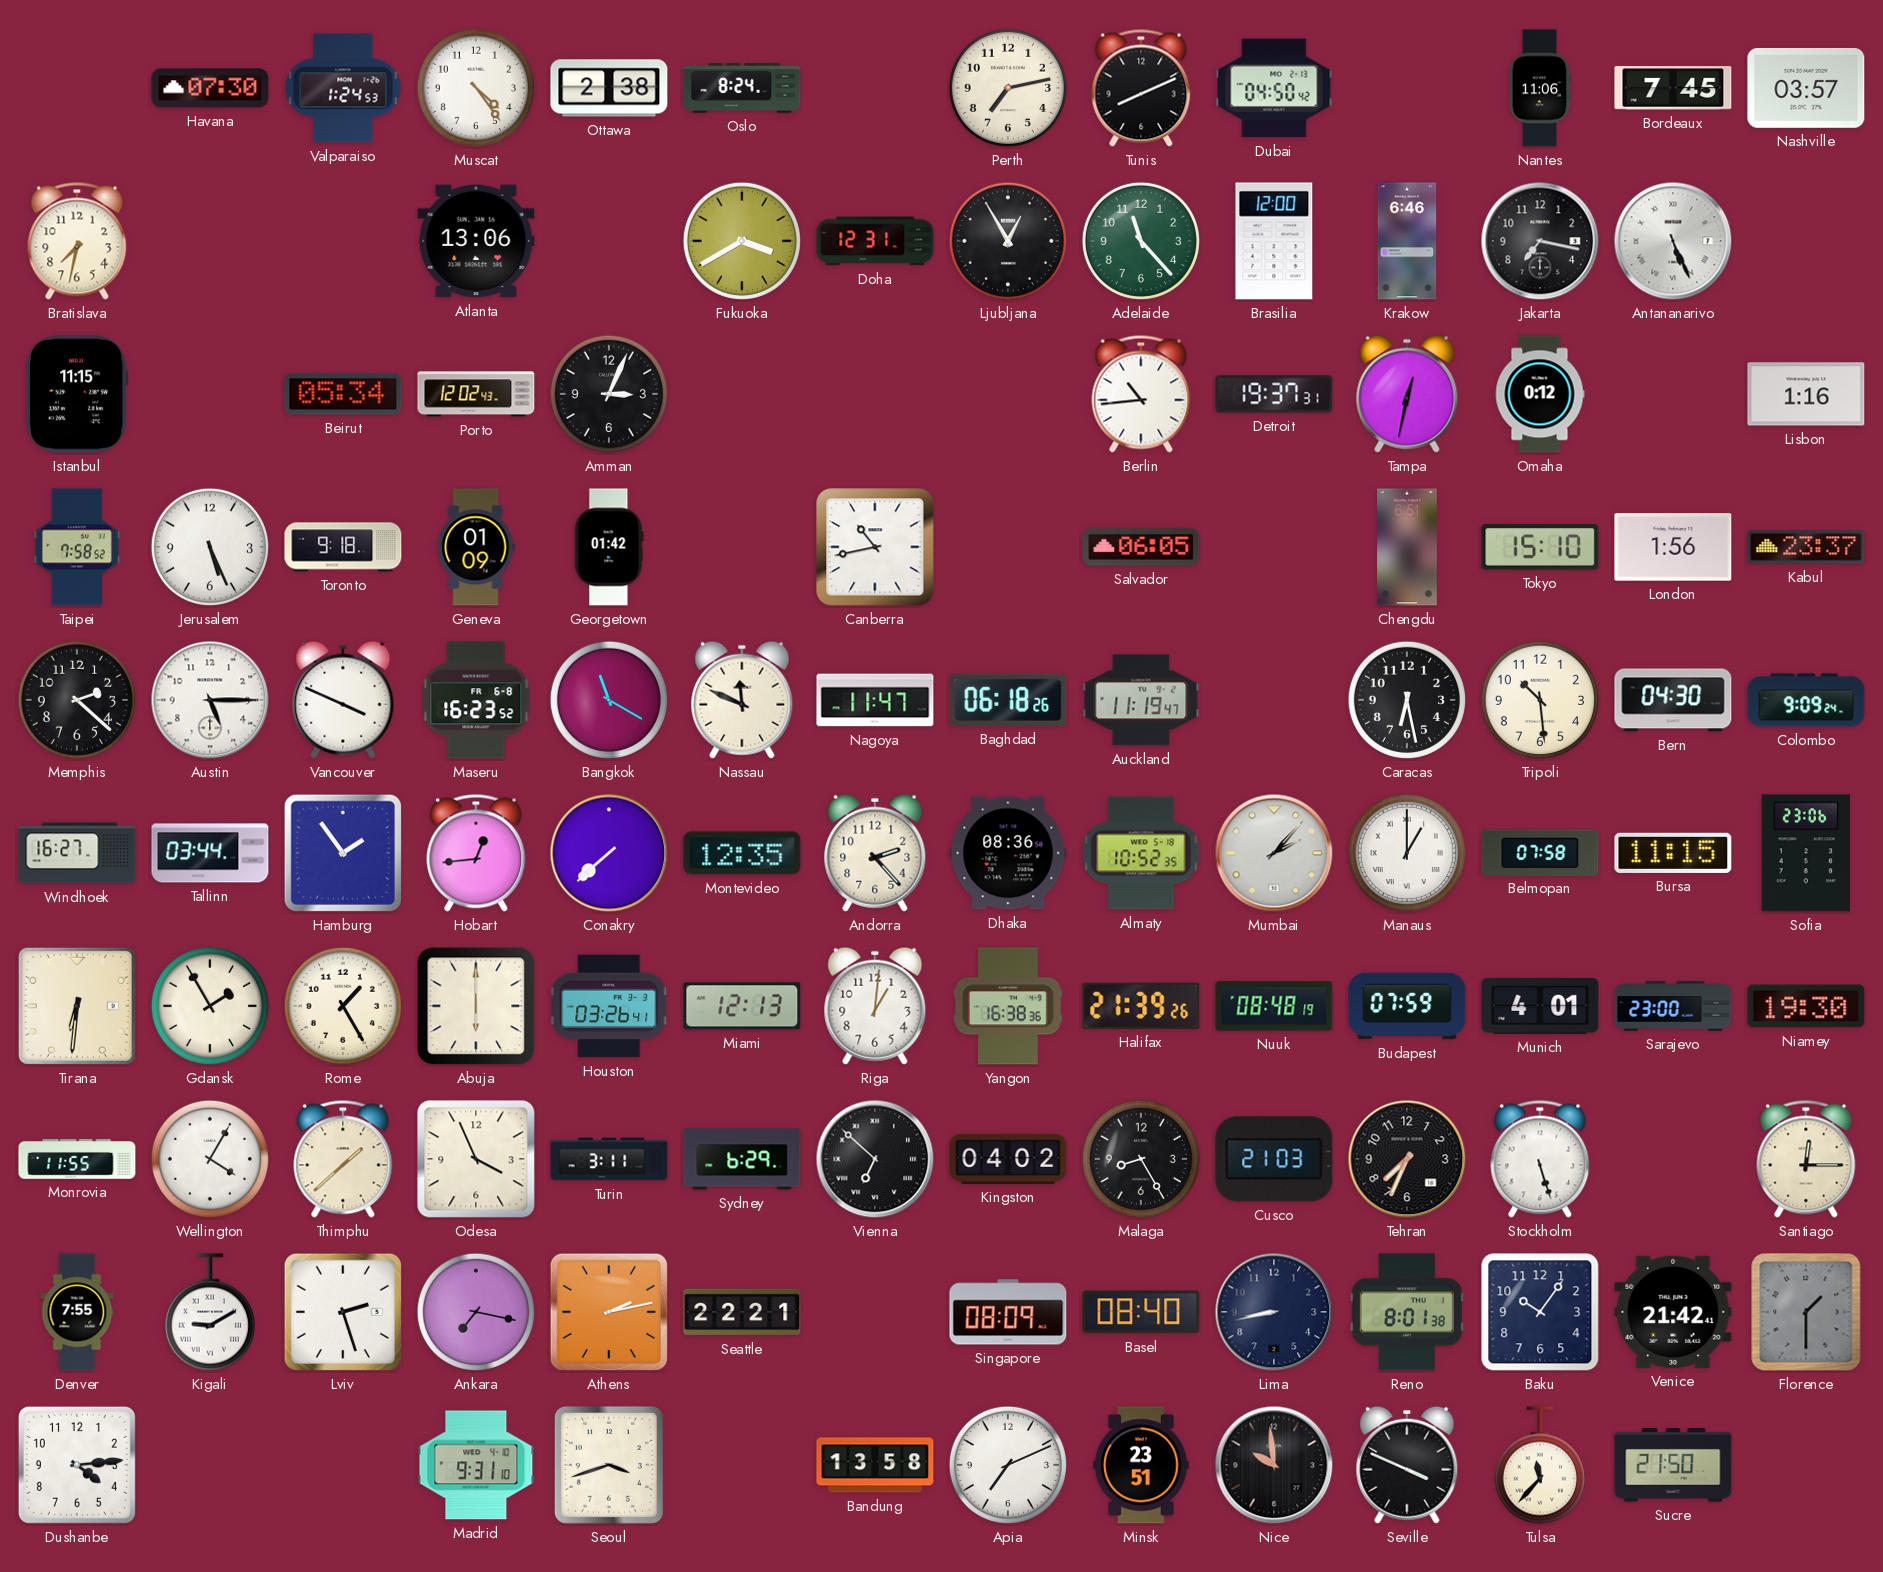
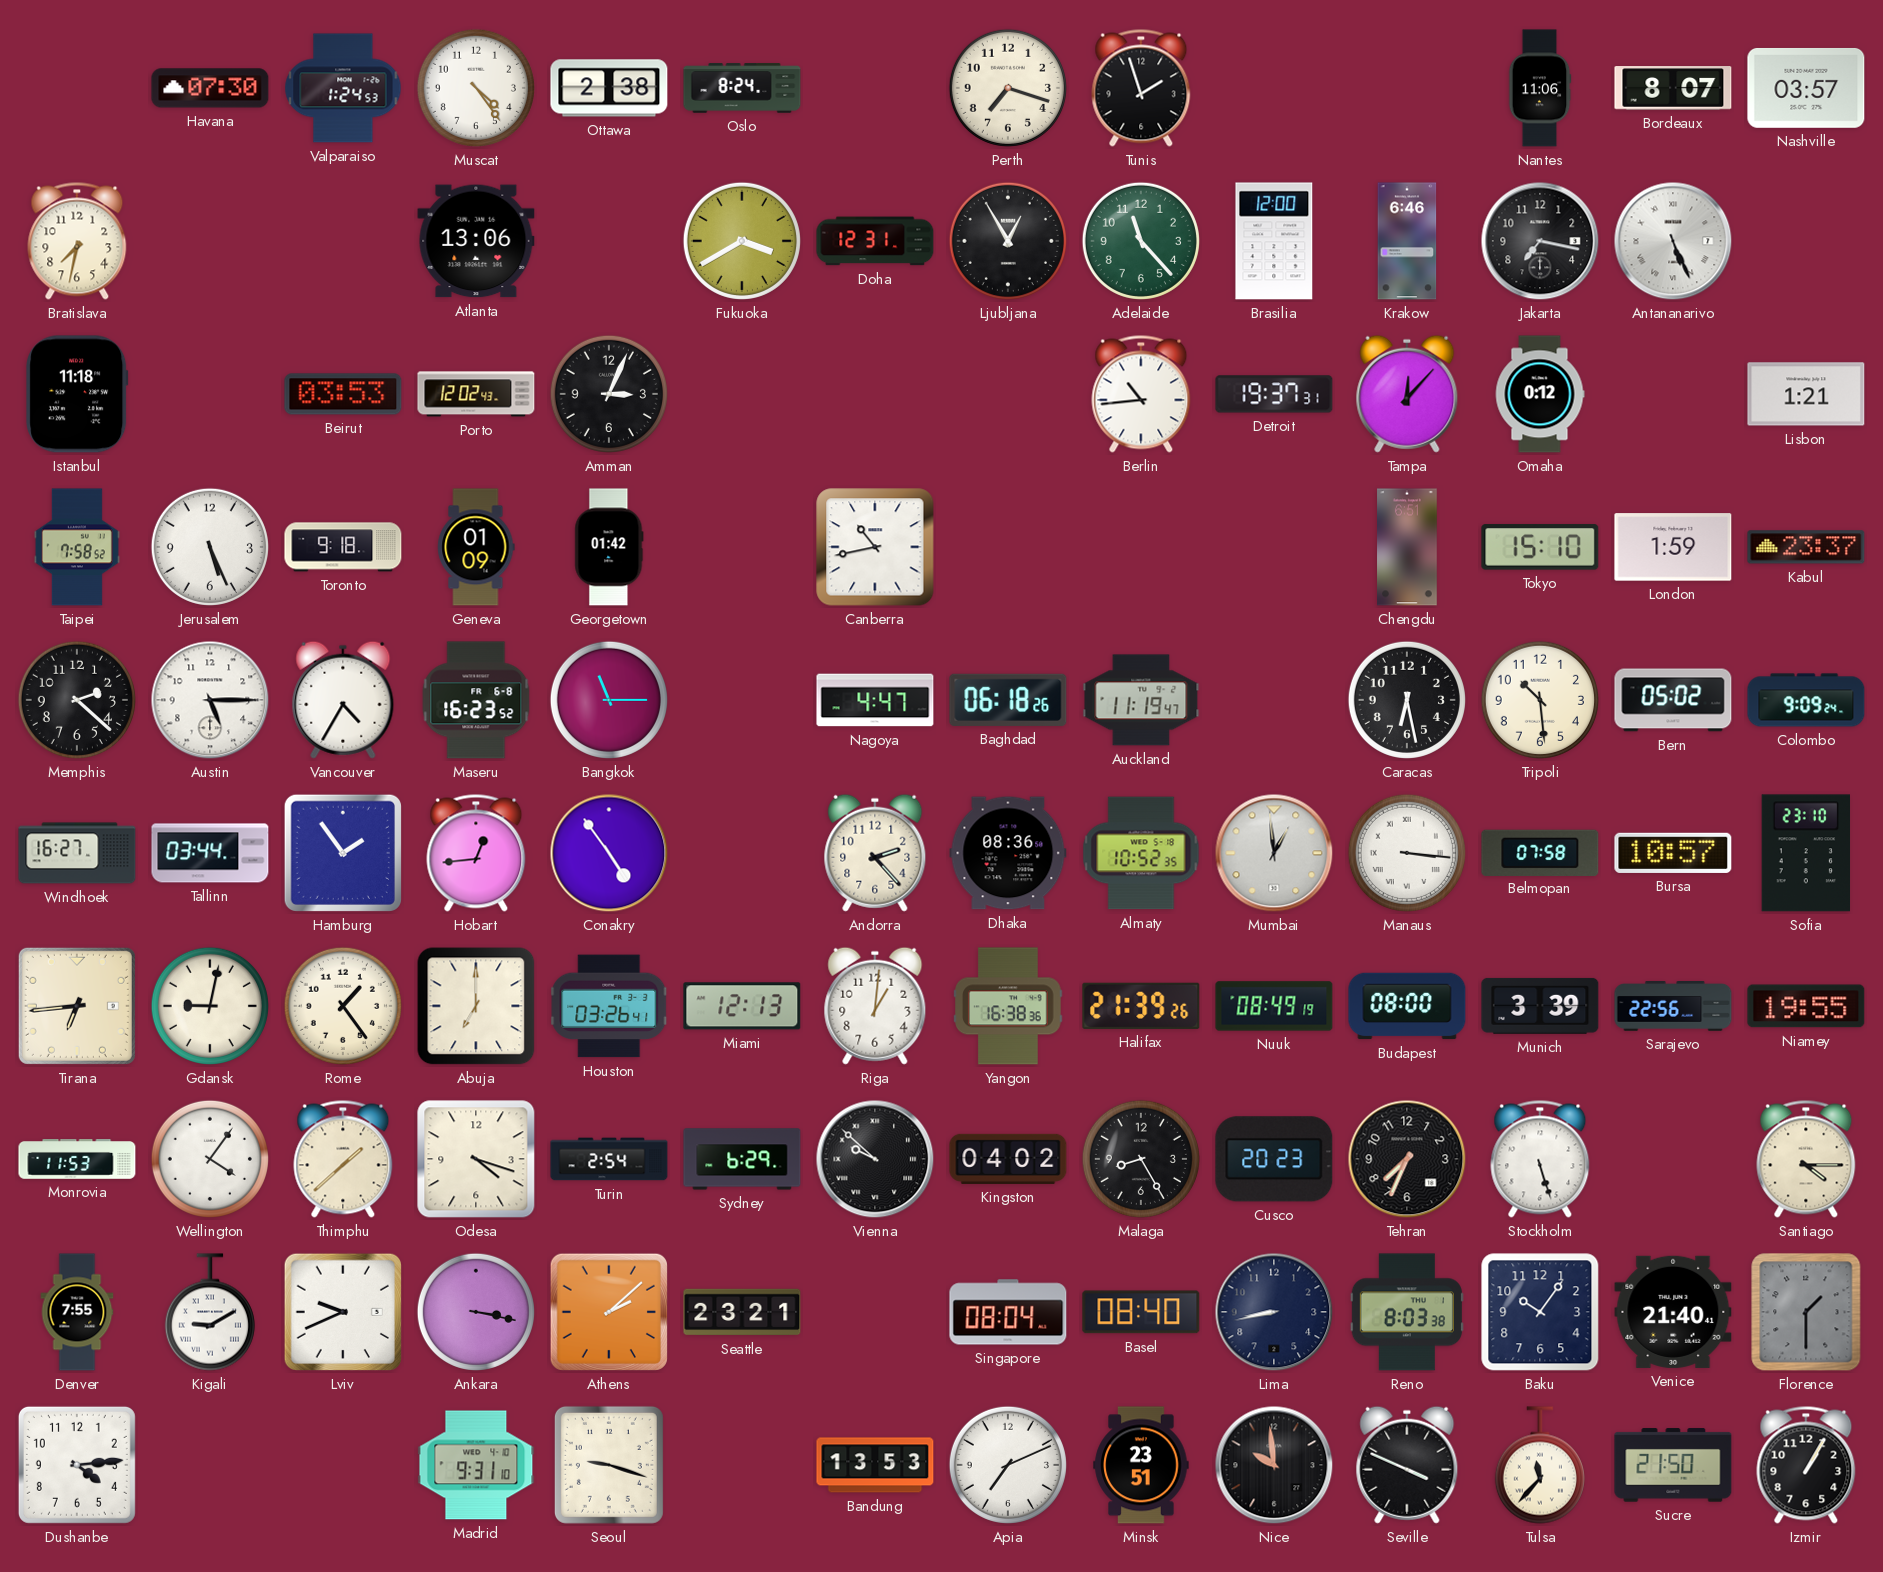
Perth: 7:13 -> 7:18 (1008, 88)
Tunis: 8:11 -> 1:57 (1141, 88)
Dubai: 04:50 -> none (1274, 88)
Bordeaux: 7:45 -> 8:07 (1673, 88)
Istanbul: 11:15 -> 11:18 (77, 394)
Beirut: 05:34 -> 03:53 (343, 394)
Tampa: 12:32 -> 12:07 (1407, 394)
Lisbon: 1:16 -> 1:21 (1806, 394)
Salvador: 06:05 -> none (1141, 547)
London: 1:56 -> 1:59 (1673, 547)
Vancouver: 3:49 -> 4:35 (343, 700)
Bangkok: 11:20 -> 11:15 (609, 700)
Nassau: 11:49 -> none (742, 700)
Nagoya: 11:47 -> 4:47 (875, 700)
Bern: 04:30 -> 05:02 (1673, 700)
Conakry: 7:38 -> 4:54 (609, 853)
Montevideo: 12:35 -> none (742, 853)
Mumbai: 2:07 -> 12:59 (1274, 853)
Manaus: 1:00 -> 3:16 (1407, 853)
Bursa: 11:15 -> 10:57 (1673, 853)
Sofia: 23:06 -> 23:10 (1805, 853)
Tirana: 6:31 -> 6:44 (77, 1006)
Gdansk: 1:55 -> 9:02 (210, 1006)
Rome: 1:25 -> 1:24 (343, 1006)
Abuja: 6:00 -> 7:00 (476, 1006)
Nuuk: 08:48 -> 08:49 (1274, 1006)
Budapest: 07:59 -> 08:00 (1407, 1006)
Munich: 4:01 -> 3:39 (1540, 1006)
Sarajevo: 23:00 -> 22:56 (1673, 1007)
Niamey: 19:30 -> 19:55 (1806, 1006)
Monrovia: 11:55 -> 11:53 (77, 1159)
Wellington: 4:05 -> 4:06 (210, 1159)
Odesa: 3:56 -> 4:18 (476, 1159)
Turin: 3:11 -> 2:54 (609, 1159)
Vienna: 6:52 -> 9:52 (875, 1159)
Cusco: 21:03 -> 20:23 (1274, 1159)
Santiago: 12:15 -> 4:15 (1806, 1159)
Lviv: 2:27 -> 9:41 (343, 1312)
Ankara: 7:17 -> 3:17 (476, 1312)
Athens: 2:13 -> 2:08 (609, 1312)
Seattle: 22:21 -> 23:21 (742, 1312)
Singapore: 08:09 -> 08:04 (1008, 1312)
Reno: 8:01 -> 8:03 (1407, 1312)
Venice: 21:42 -> 21:40 (1673, 1312)
Seoul: 3:42 -> 9:18 (609, 1465)
Bandung: 13:58 -> 13:53 (875, 1465)
Izmir: none -> 1:05 (1806, 1465)
